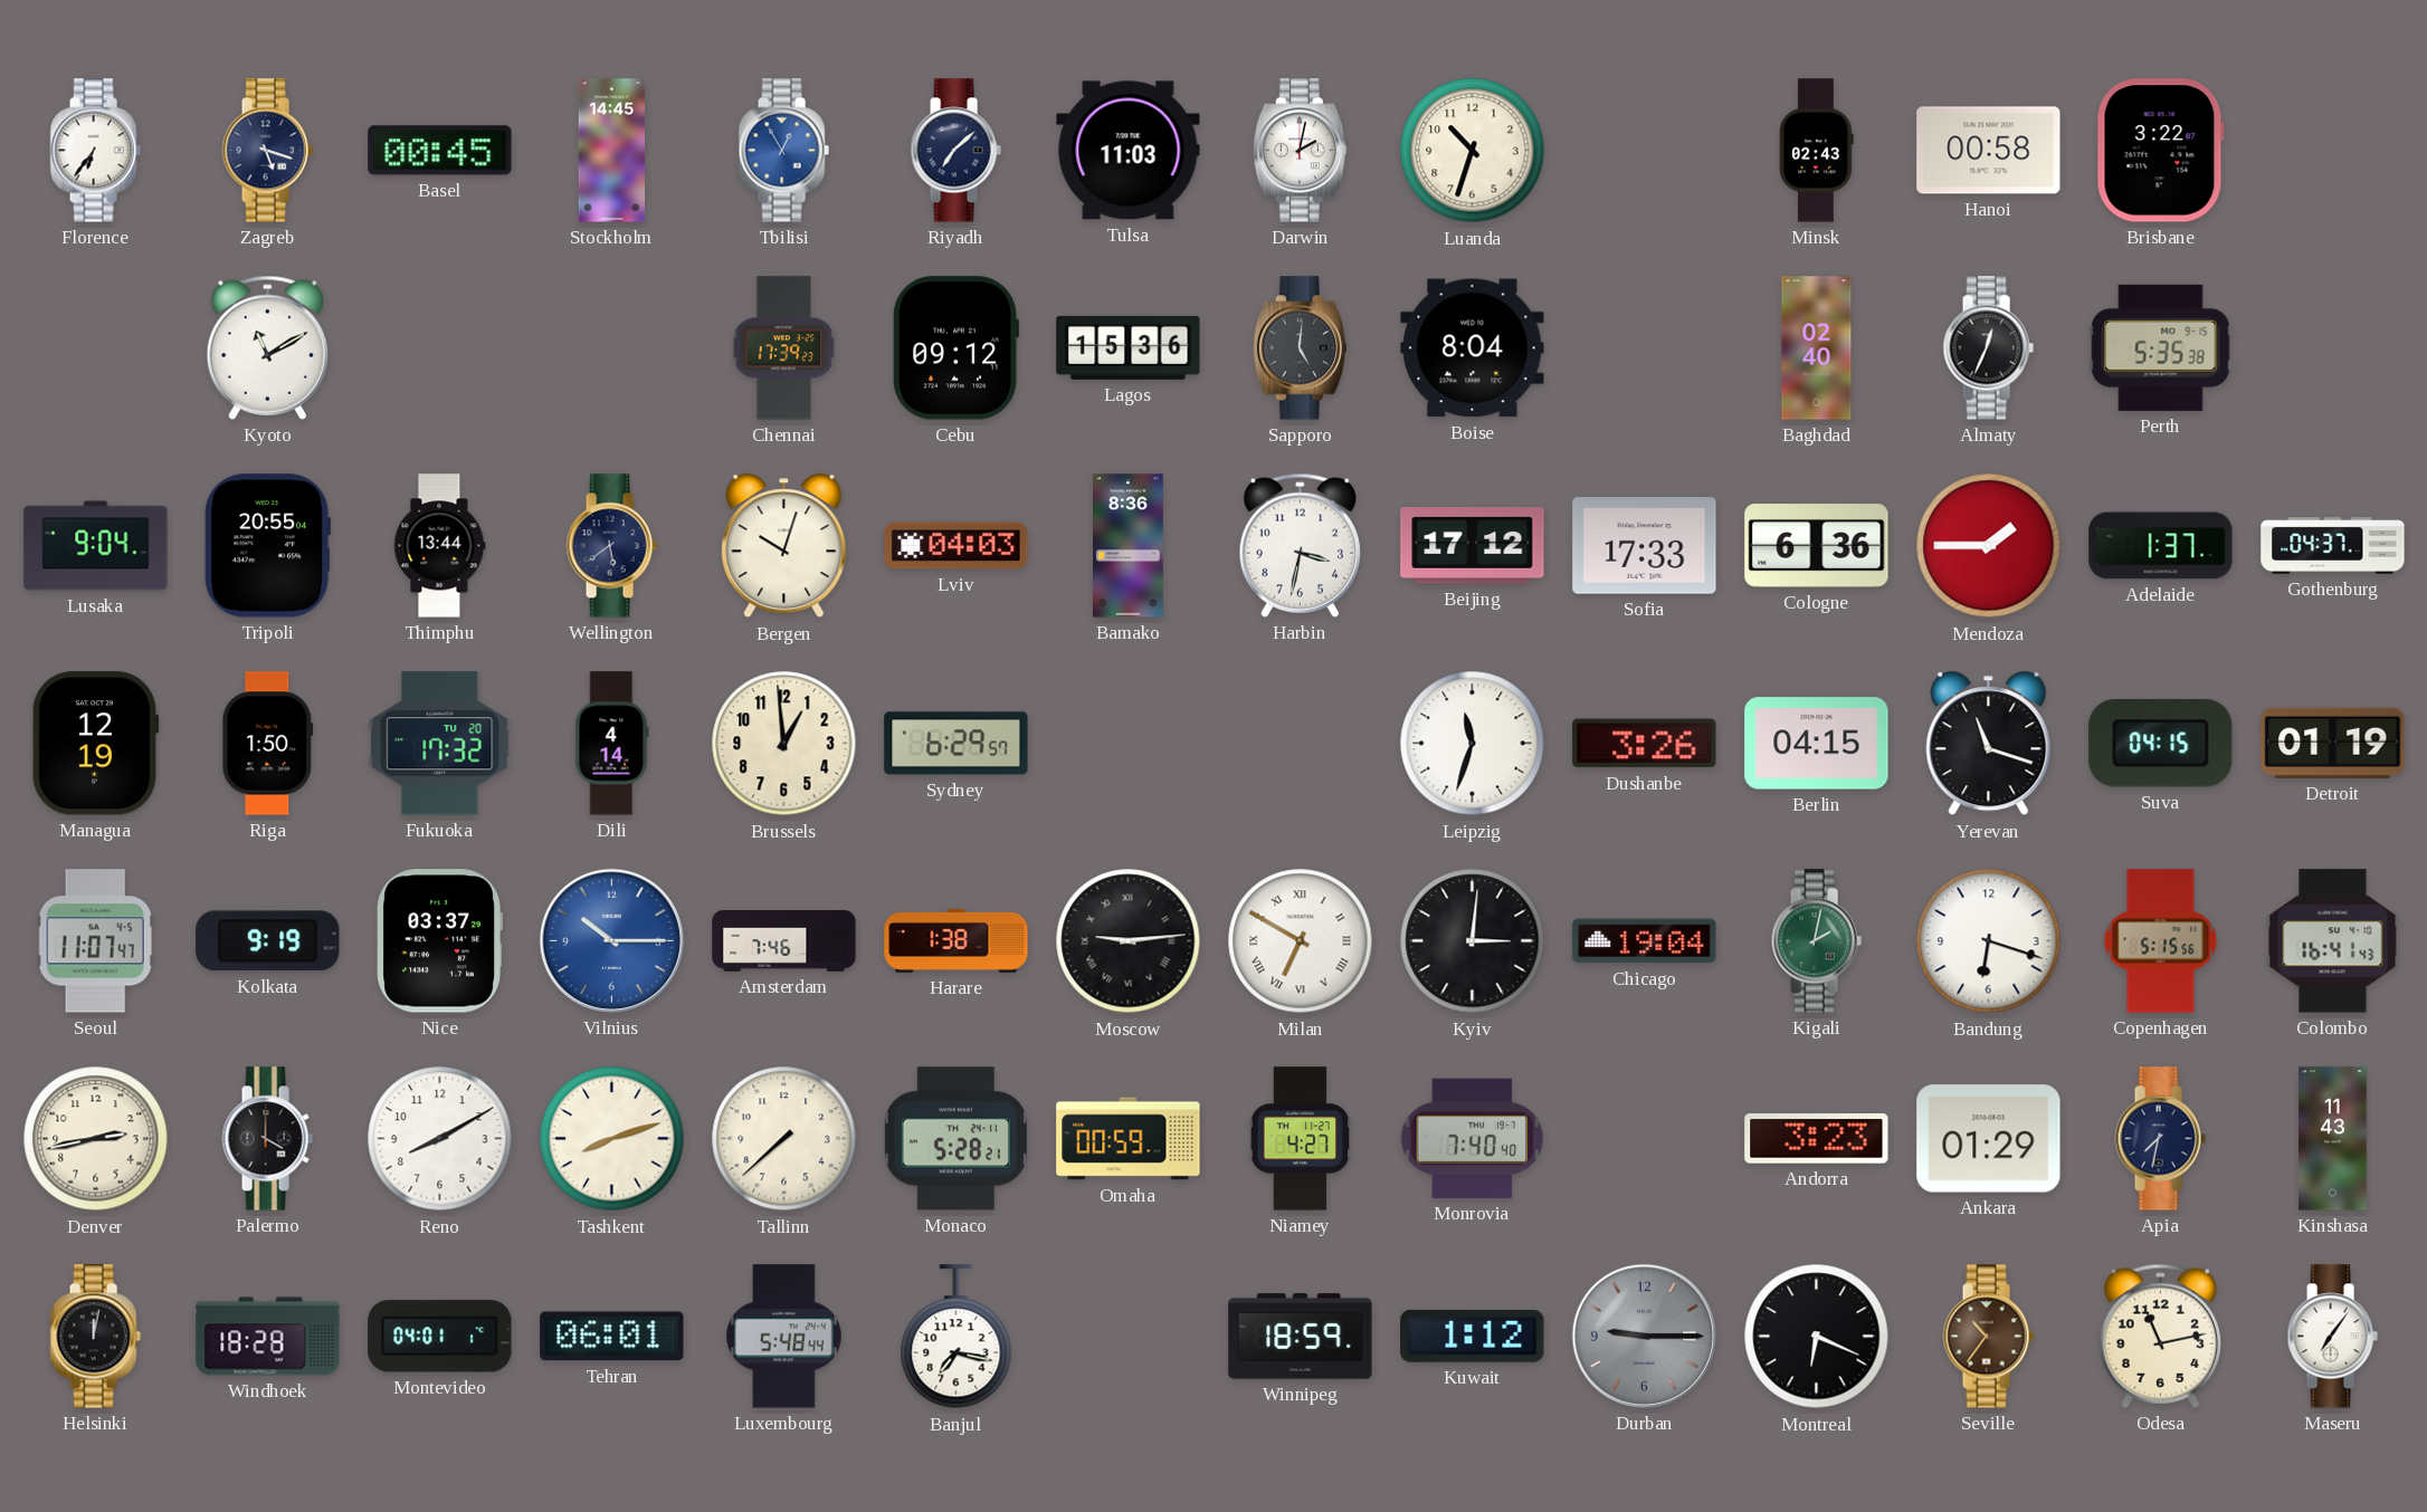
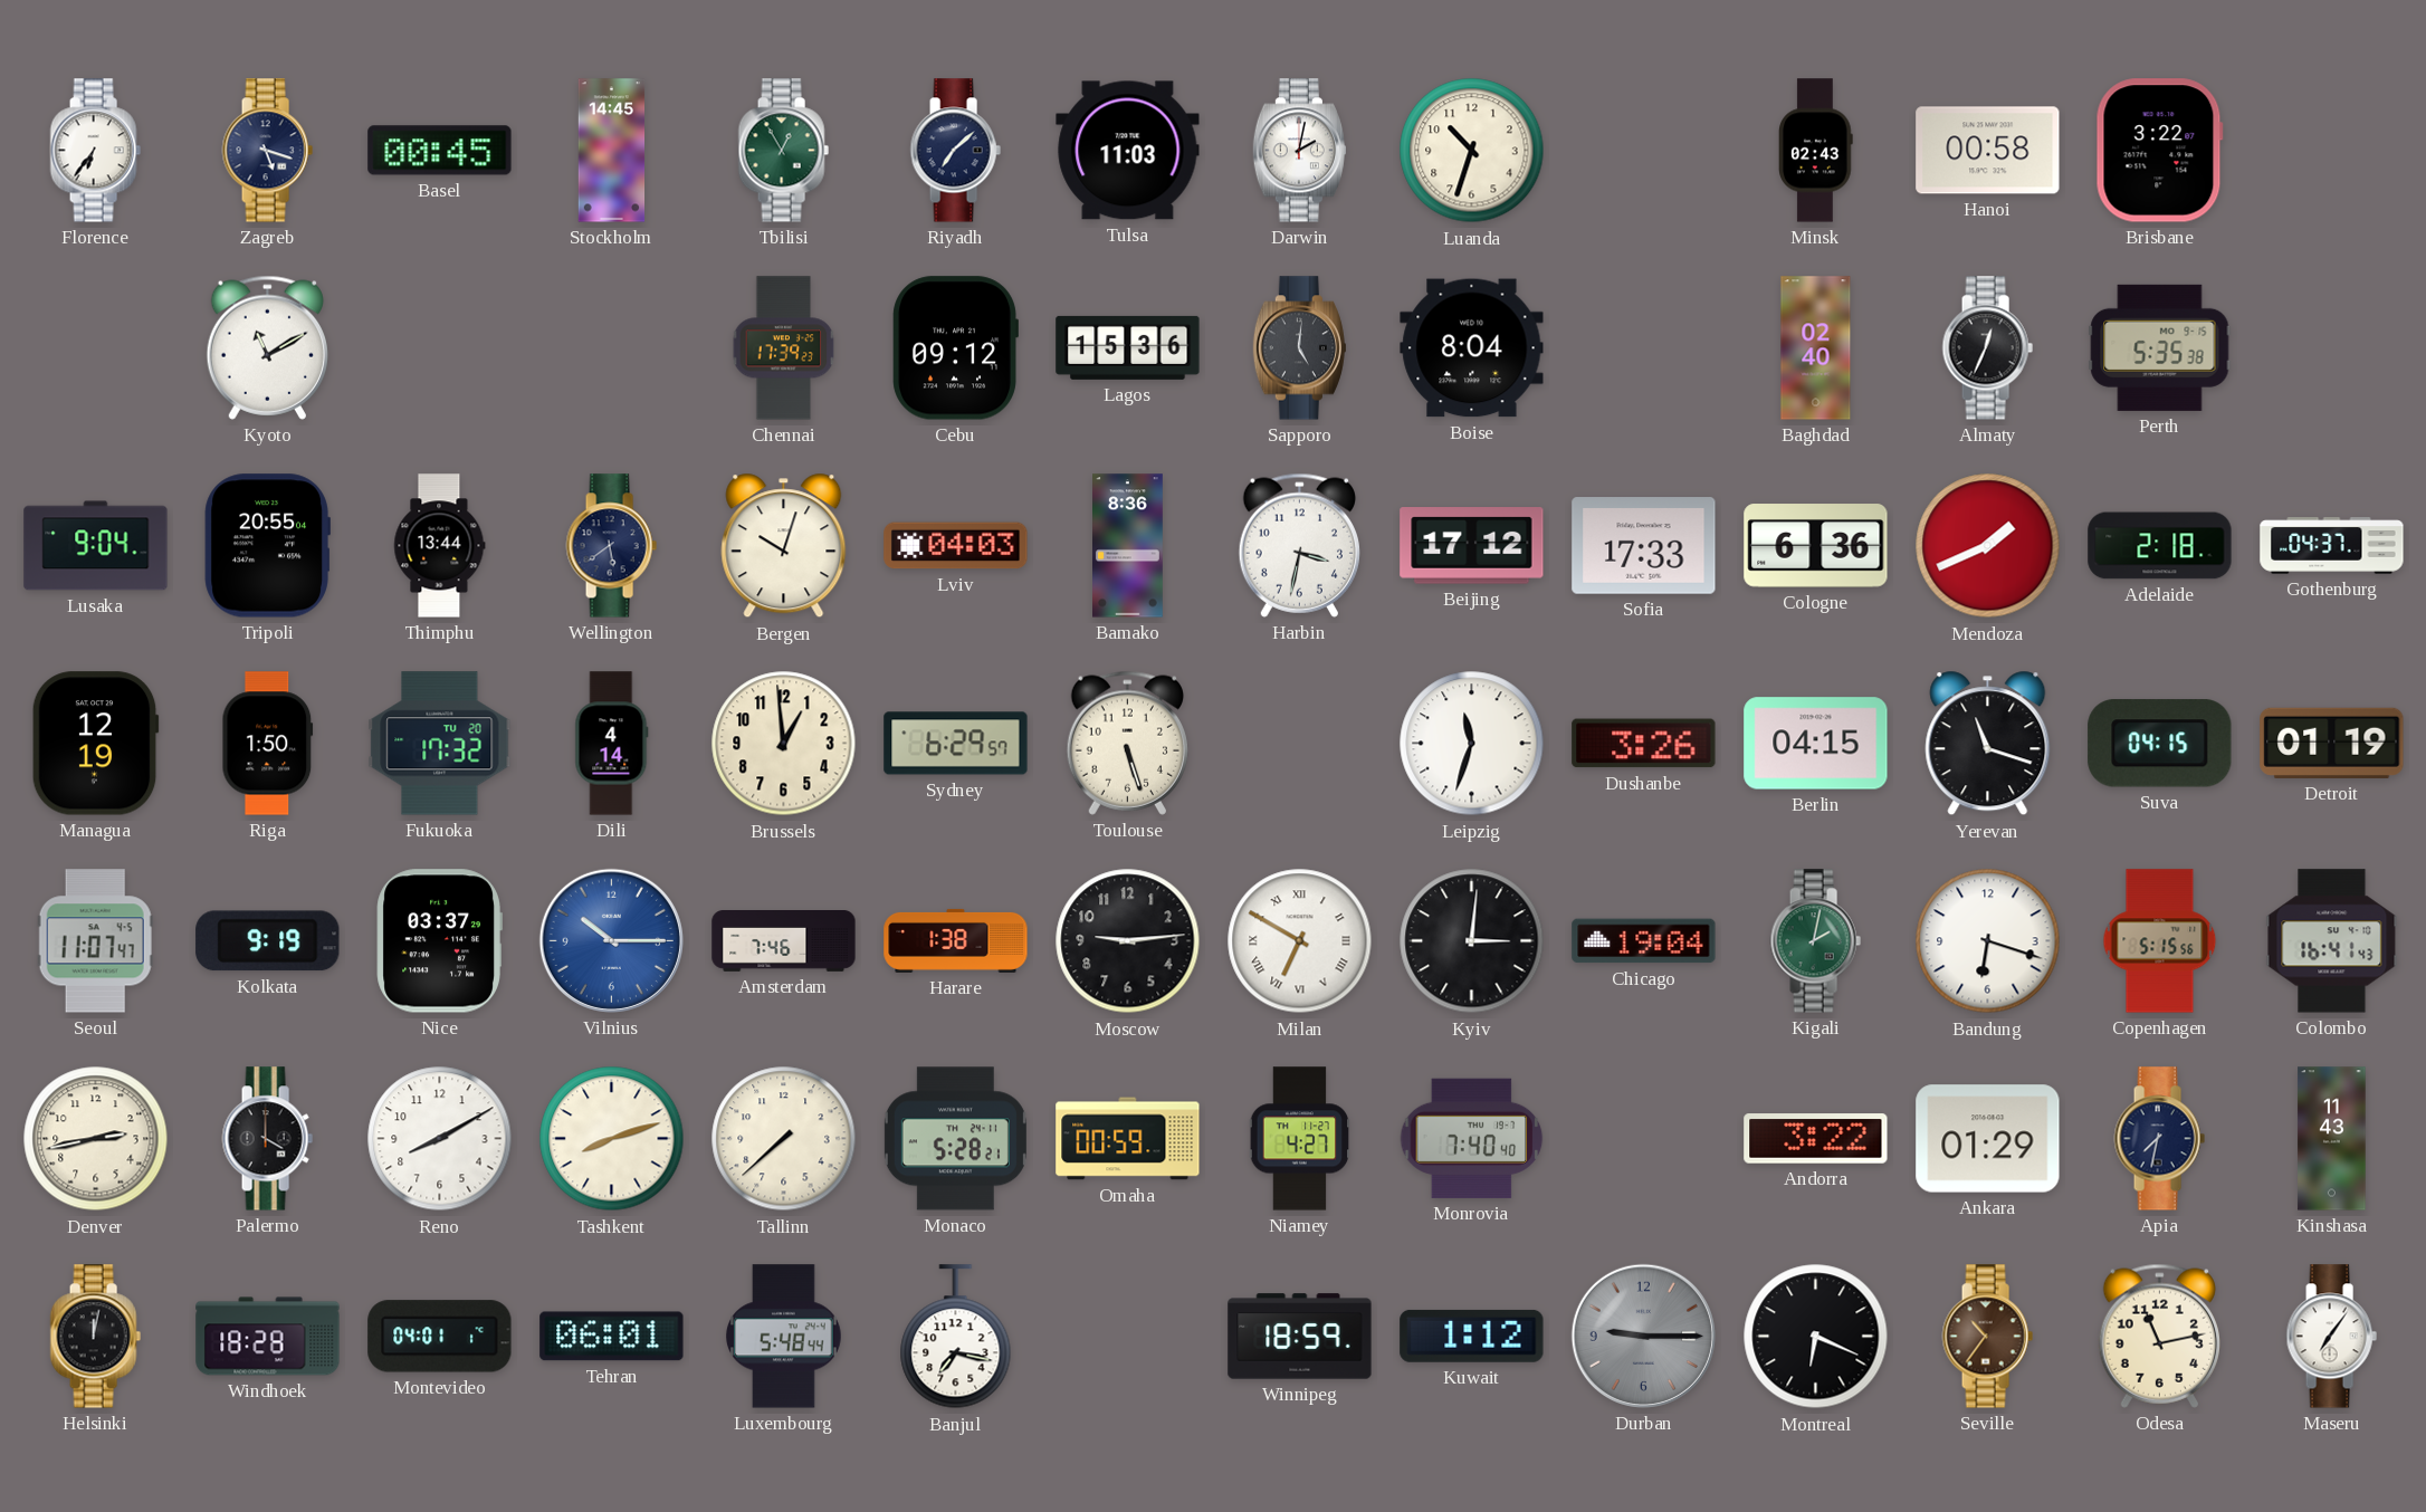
Tbilisi dial: blue -> green (783, 151)
Mendoza: 1:45 -> 1:41 (1988, 546)
Adelaide: 1:37 -> 2:18 (2160, 546)
Toulouse: none -> 5:27 (1127, 743)
Moscow numerals: Roman -> Arabic (1128, 941)
Andorra: 3:23 -> 3:22 (1816, 1139)
